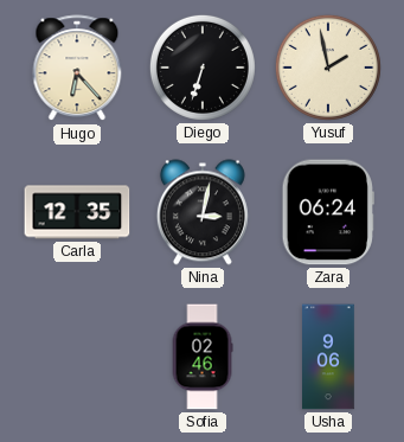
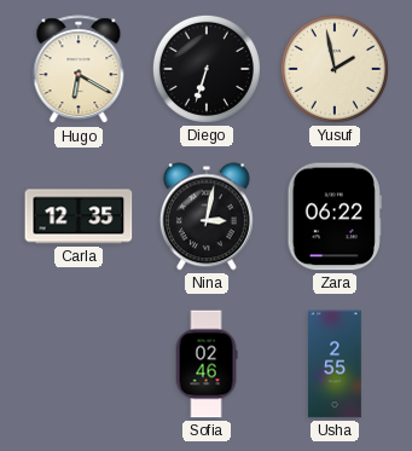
Hugo: 6:23 -> 6:20 (79, 70)
Zara: 06:24 -> 06:22 (335, 216)
Usha: 9:06 -> 2:55 (335, 364)
